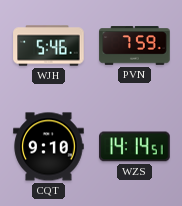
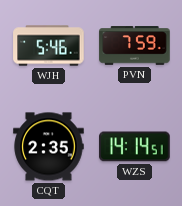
CQT: 9:10 -> 2:35 (49, 147)
